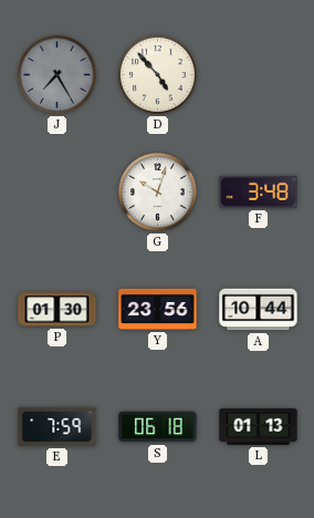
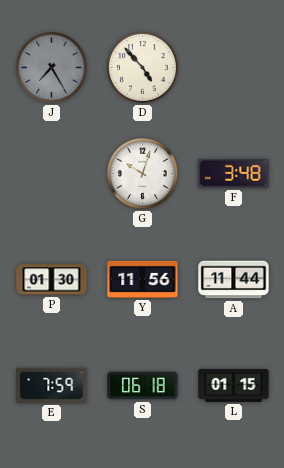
Y: 23:56 -> 11:56 (143, 279)
A: 10:44 -> 11:44 (234, 280)
L: 01:13 -> 01:15 (234, 385)
